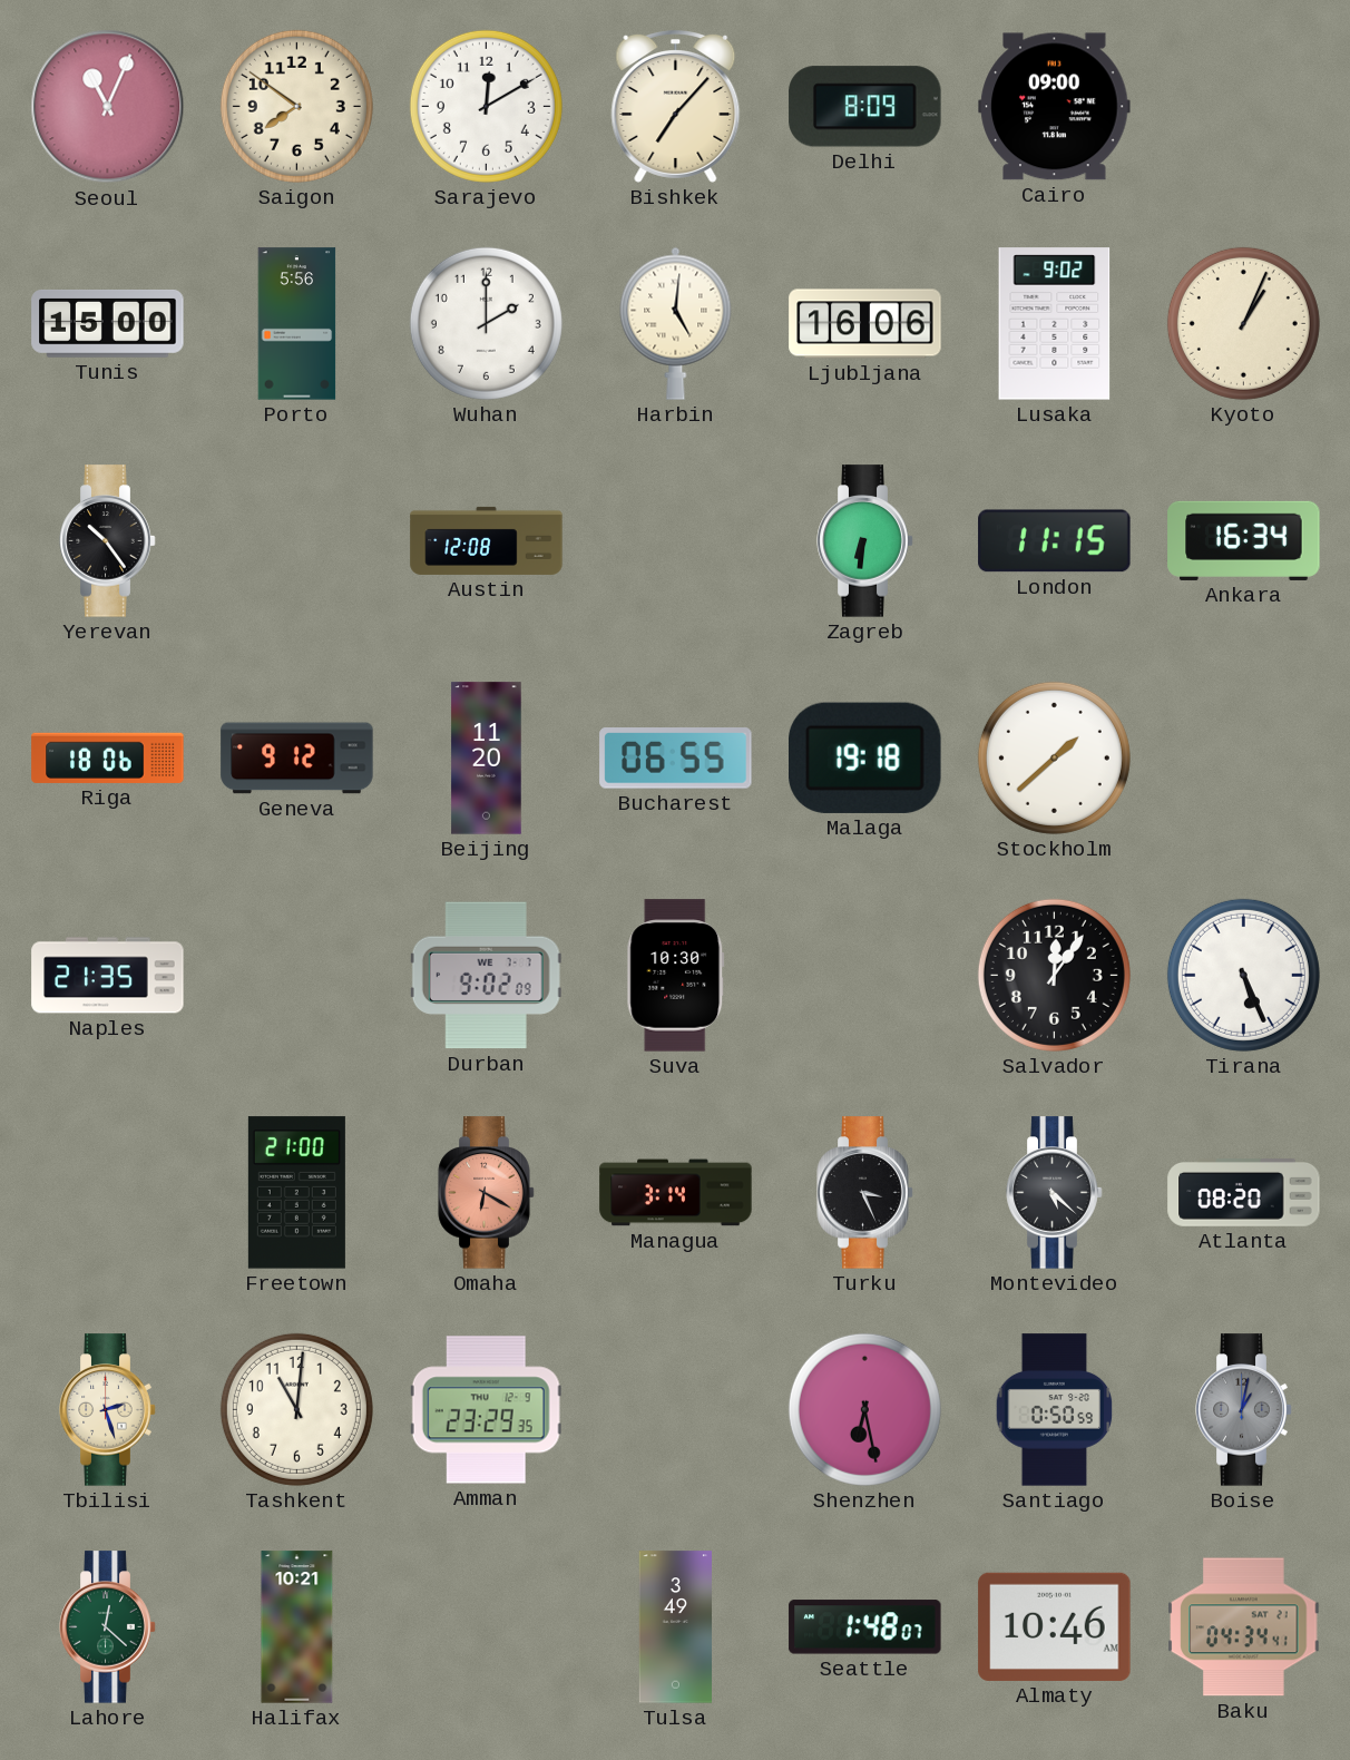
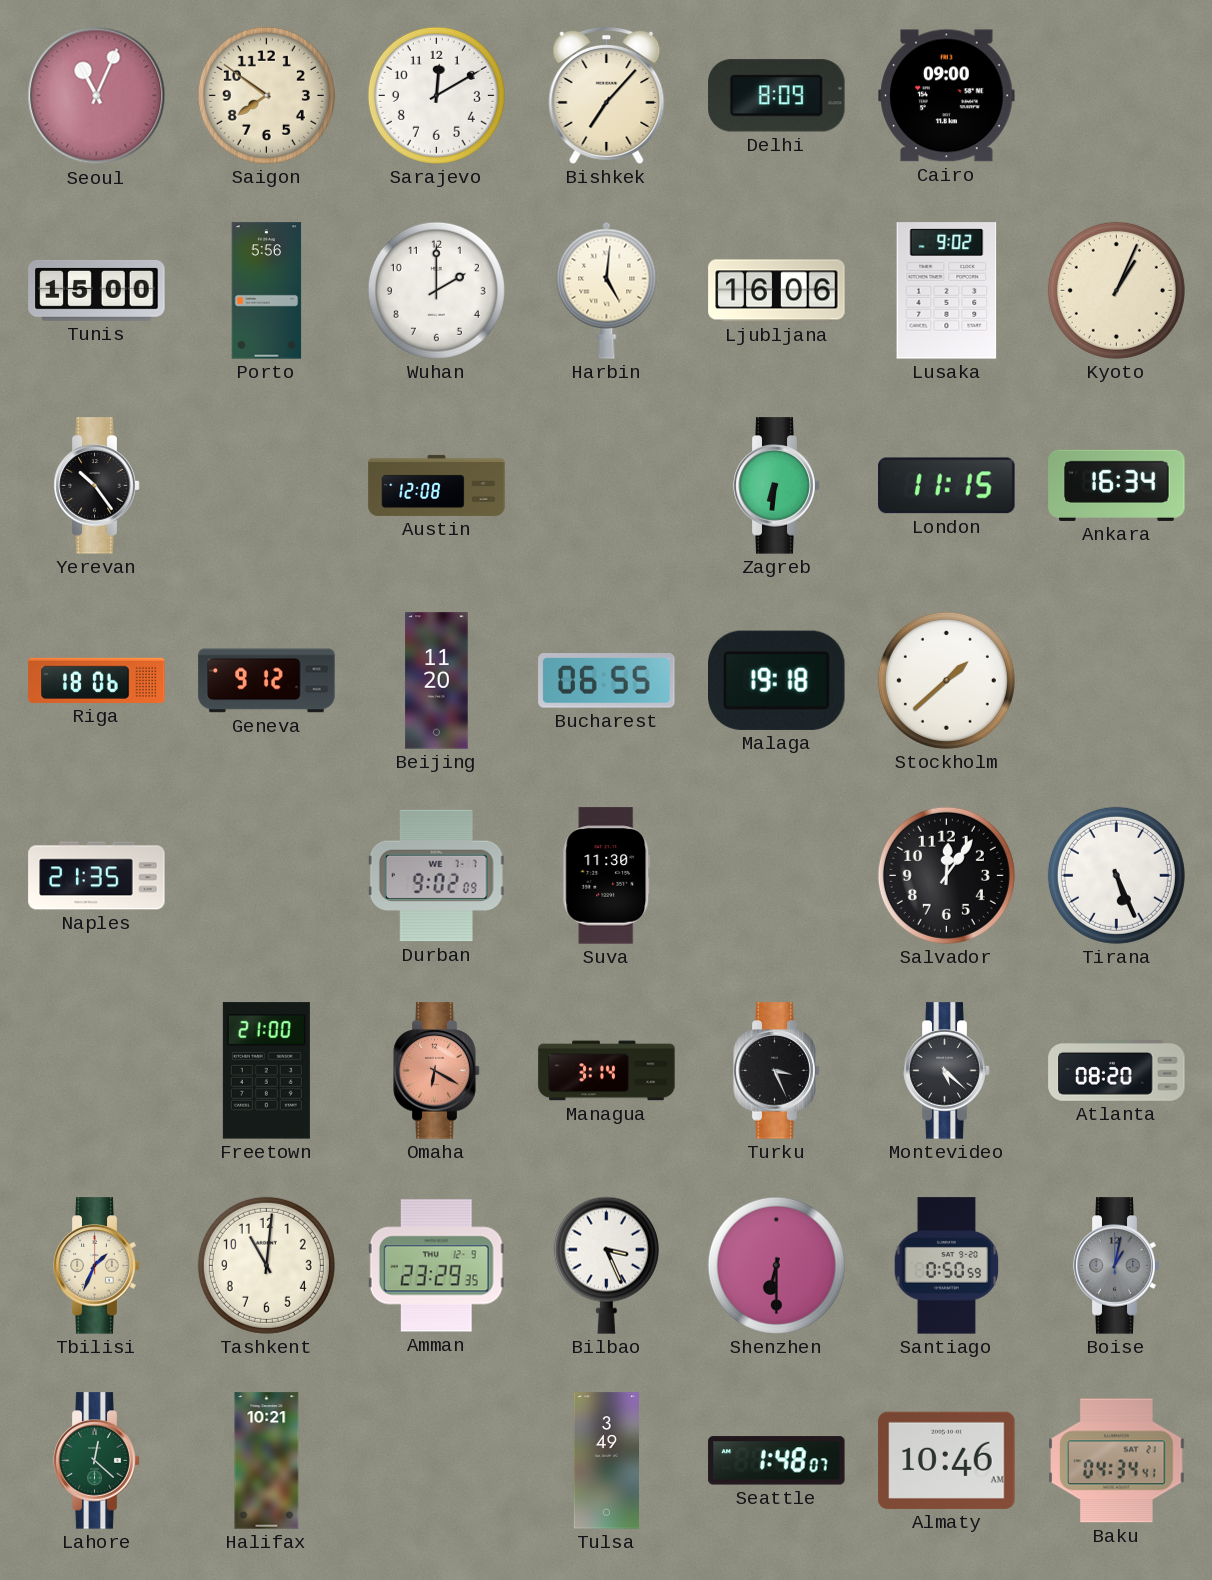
Suva: 10:30 -> 11:30 (607, 876)
Tbilisi: 2:27 -> 1:34 (97, 1266)
Bilbao: none -> 3:26 (606, 1265)
Shenzhen: 6:28 -> 6:30 (776, 1265)
